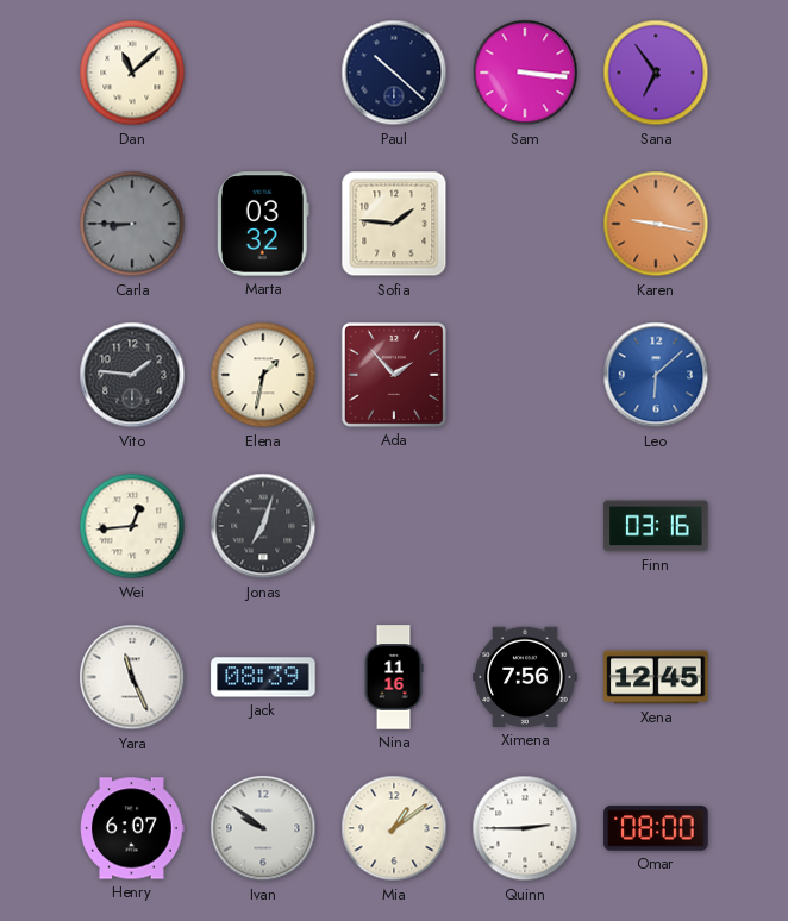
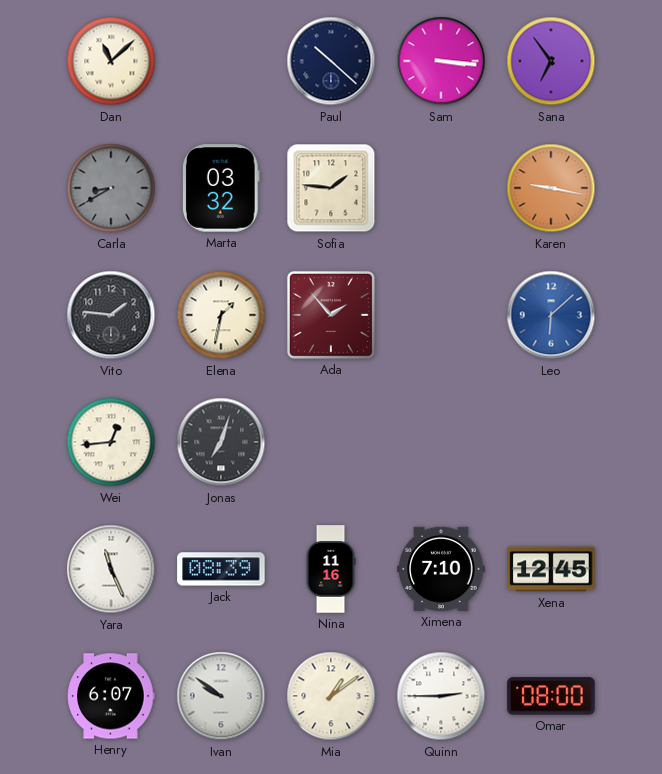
Carla: 8:45 -> 8:40 (111, 188)
Finn: 03:16 -> none (656, 526)
Ximena: 7:56 -> 7:10 (441, 569)
